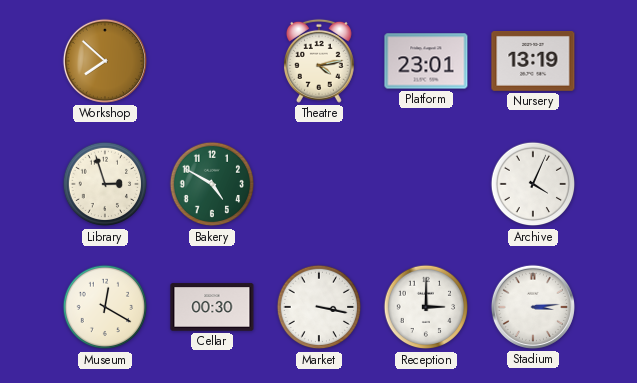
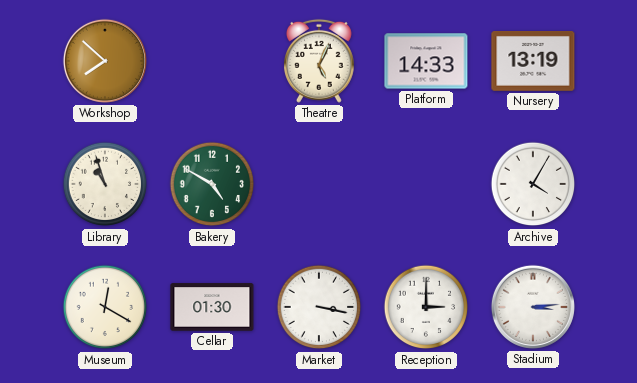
Theatre: 4:13 -> 5:04 (319, 61)
Platform: 23:01 -> 14:33 (426, 61)
Library: 2:57 -> 10:57 (105, 184)
Archive: 4:04 -> 4:05 (533, 184)
Cellar: 00:30 -> 01:30 (212, 307)
